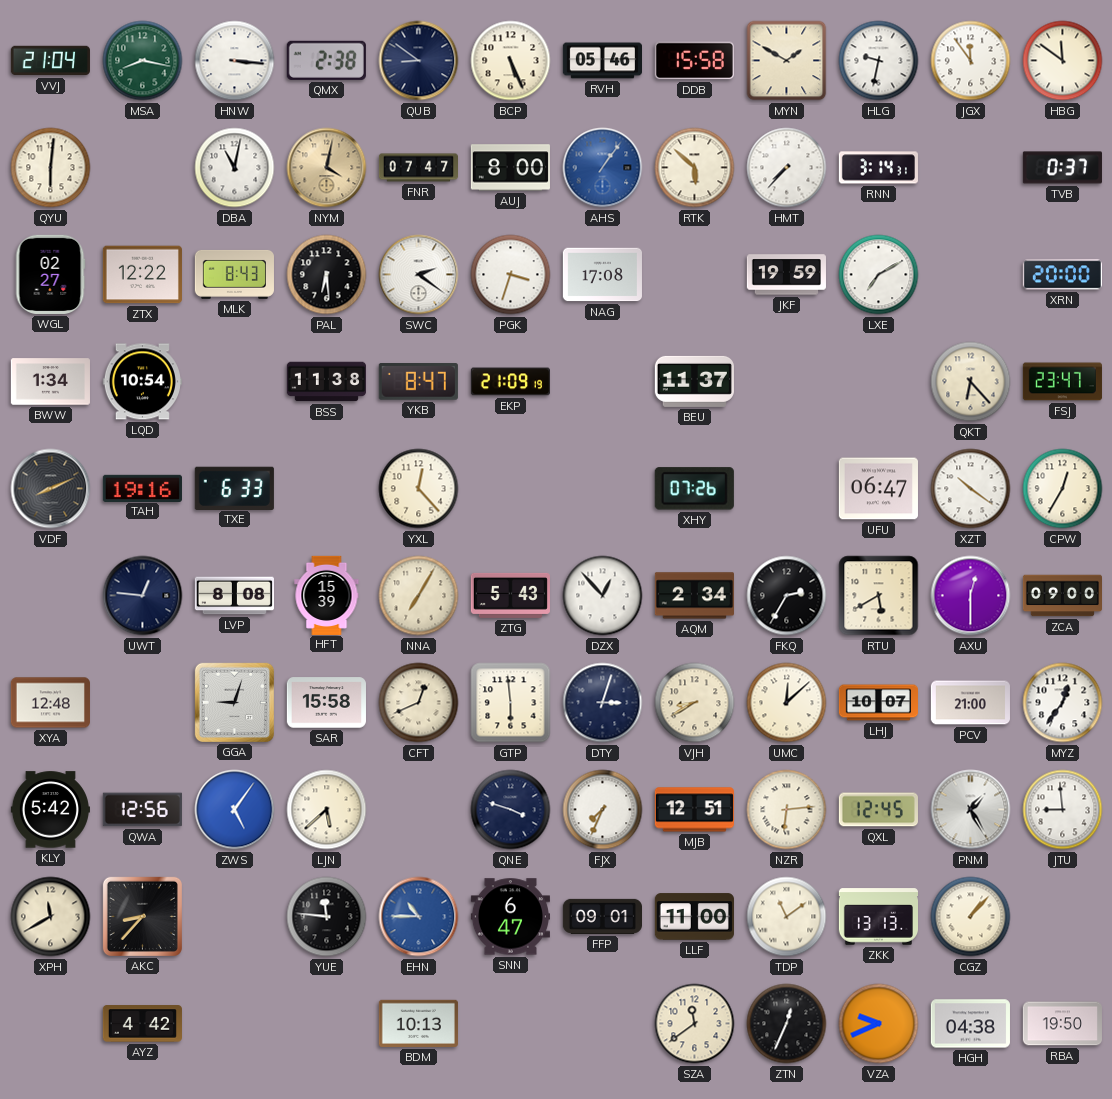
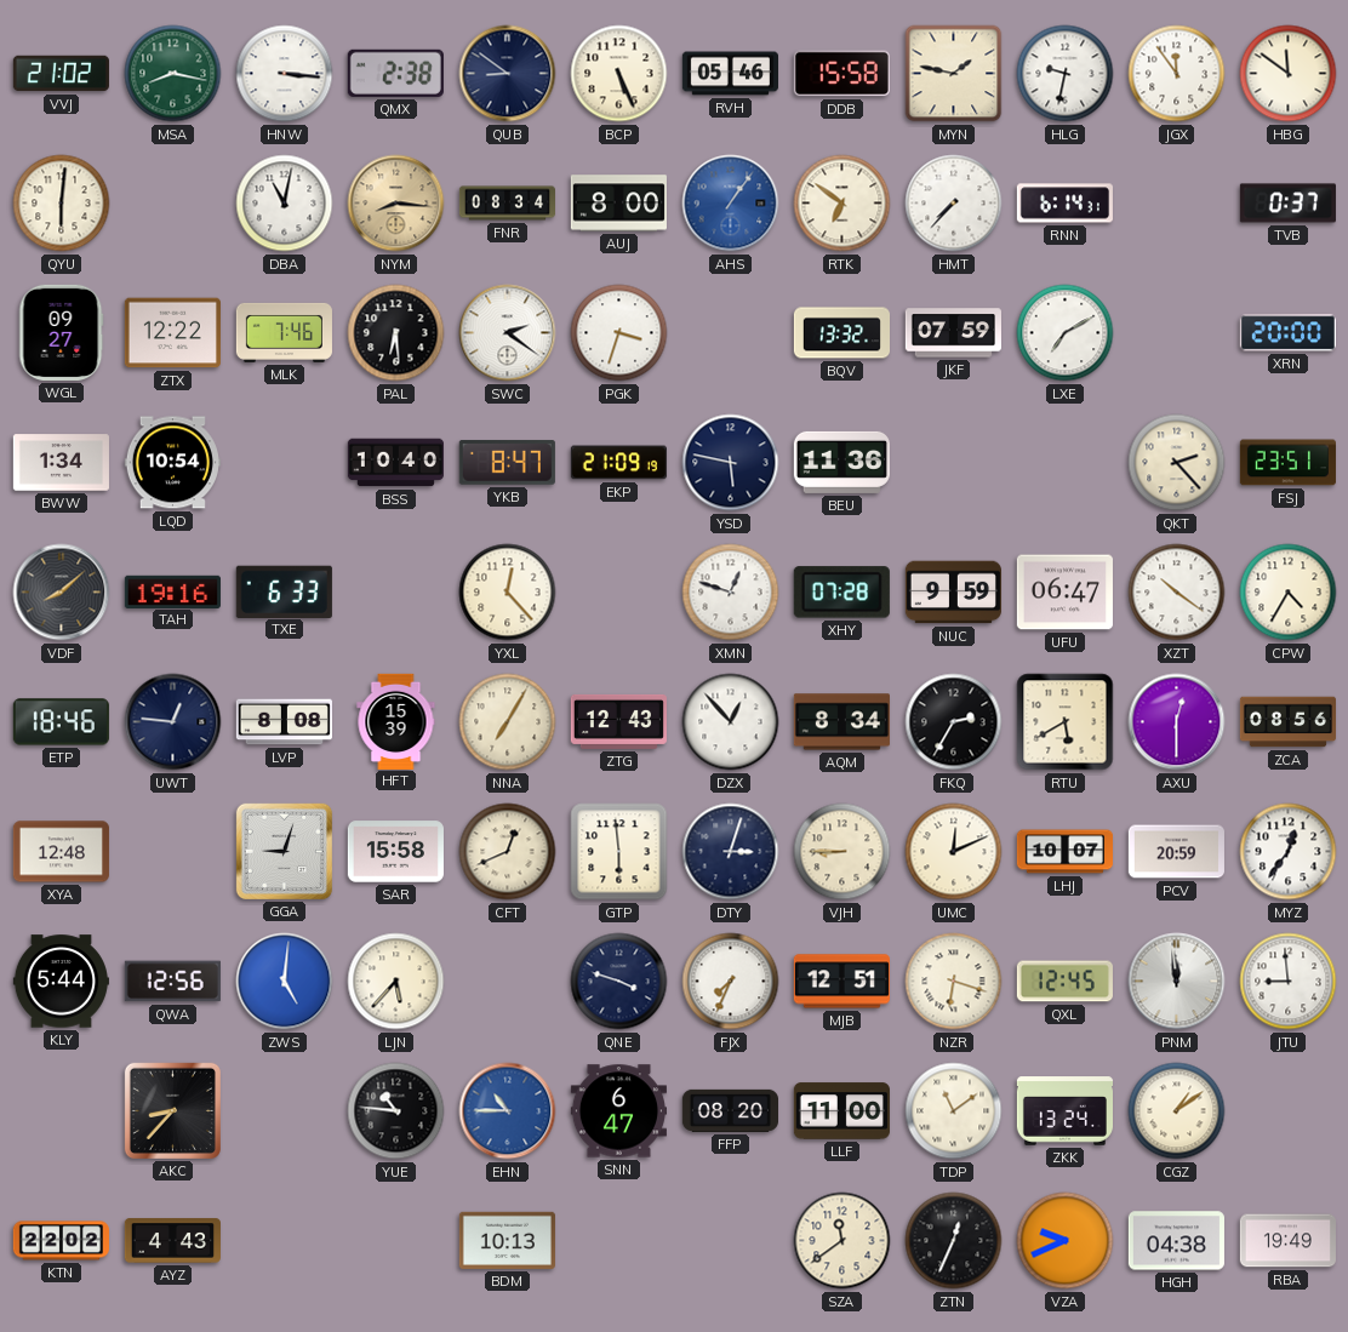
VVJ: 21:04 -> 21:02 (61, 74)
MYN: 1:50 -> 1:47 (954, 74)
NYM: 4:02 -> 8:16 (396, 204)
FNR: 07:47 -> 08:34 (507, 204)
RTK: 5:52 -> 6:51 (842, 204)
RNN: 3:14 -> 6:14 (1064, 204)
WGL: 02:27 -> 09:27 (61, 332)
MLK: 8:43 -> 7:46 (284, 332)
NAG: 17:08 -> none (602, 275)
BQV: none -> 13:32 (841, 333)
JKF: 19:59 -> 07:59 (953, 333)
BSS: 11:38 -> 10:40 (395, 463)
YSD: none -> 5:47 (731, 463)
BEU: 11:37 -> 11:36 (841, 462)
QKT: 6:23 -> 2:23 (1177, 463)
FSJ: 23:47 -> 23:51 (1287, 463)
VDF: 8:11 -> 8:08 (62, 593)
XMN: none -> 12:48 (731, 593)
XHY: 07:26 -> 07:28 (841, 593)
NUC: none -> 9:59 (953, 593)
CPW: 12:35 -> 4:35 (1289, 593)
ETP: none -> 18:46 (61, 722)
ZTG: 5:43 -> 12:43 (618, 721)
AQM: 2:34 -> 8:34 (841, 722)
ZCA: 09:00 -> 08:56 (1287, 722)
VJH: 8:40 -> 8:45 (842, 852)
UMC: 12:08 -> 12:11 (954, 852)
PCV: 21:00 -> 20:59 (1176, 852)
KLY: 5:42 -> 5:44 (61, 982)
ZWS: 5:06 -> 5:01 (285, 982)
LJN: 5:38 -> 5:37 (396, 982)
NZR: 6:14 -> 6:18 (954, 982)
PNM: 1:25 -> 11:59 (1177, 982)
XPH: 11:40 -> none (51, 917)
YUE: 11:46 -> 10:46 (396, 1111)
FFP: 09:01 -> 08:20 (730, 1110)
ZKK: 13:13 -> 13:24 (1064, 1111)
CGZ: 1:07 -> 1:09 (1177, 1111)
KTN: none -> 22:02 (61, 1241)
AYZ: 4:42 -> 4:43 (172, 1241)
RBA: 19:50 -> 19:49 (1287, 1241)
